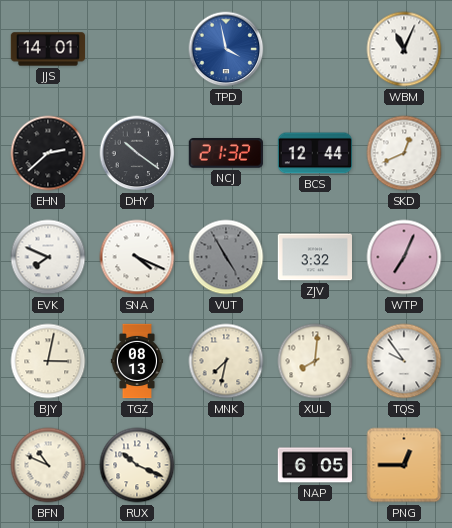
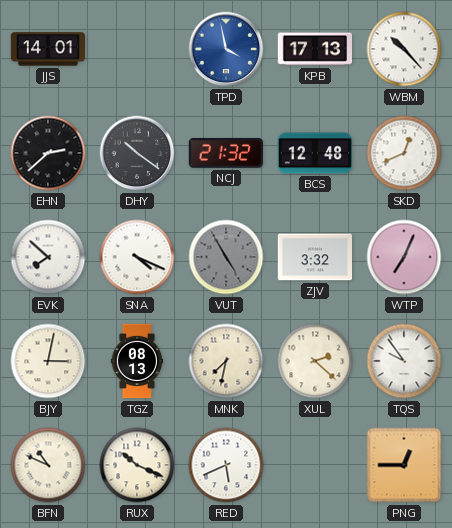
KPB: none -> 17:13 (314, 49)
WBM: 11:04 -> 10:23 (404, 49)
BCS: 12:44 -> 12:48 (314, 153)
EVK: 7:49 -> 7:52 (48, 257)
XUL: 8:01 -> 2:22 (315, 361)
RED: none -> 5:41 (226, 465)
NAP: 6:05 -> none (314, 465)
